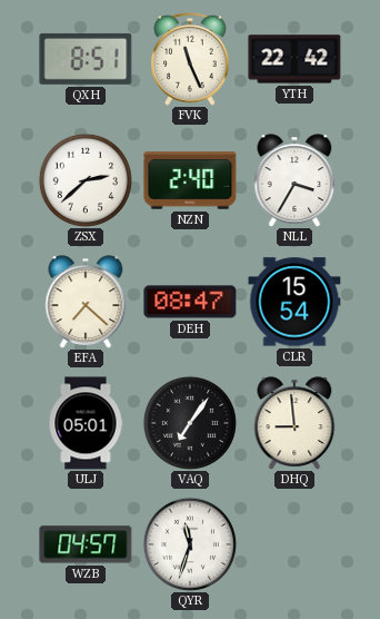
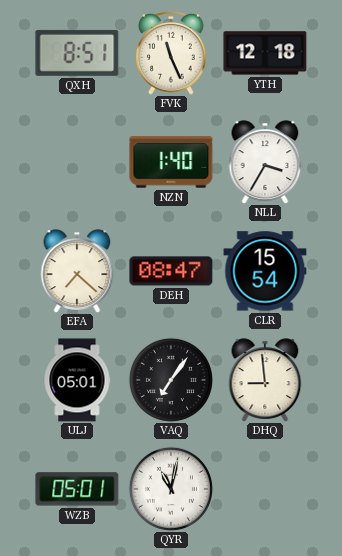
YTH: 22:42 -> 12:18 (265, 53)
ZSX: 2:38 -> none (86, 180)
NZN: 2:40 -> 1:40 (171, 162)
WZB: 04:57 -> 05:01 (77, 489)
QYR: 11:33 -> 11:02 (171, 489)
